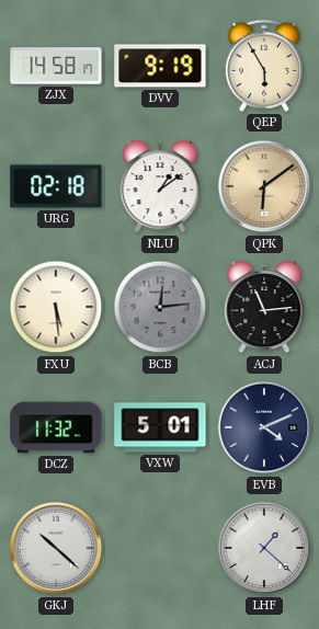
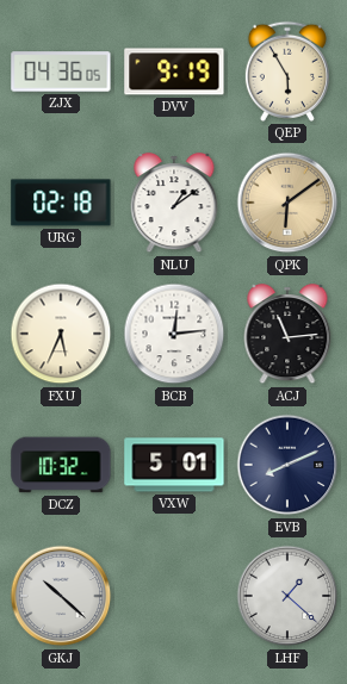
ZJX: 14:58 -> 04:36 (61, 71)
FXU: 5:29 -> 5:34 (61, 334)
BCB dial: grey -> white (174, 334)
DCZ: 11:32 -> 10:32 (61, 465)
EVB: 4:11 -> 8:11 (287, 465)
